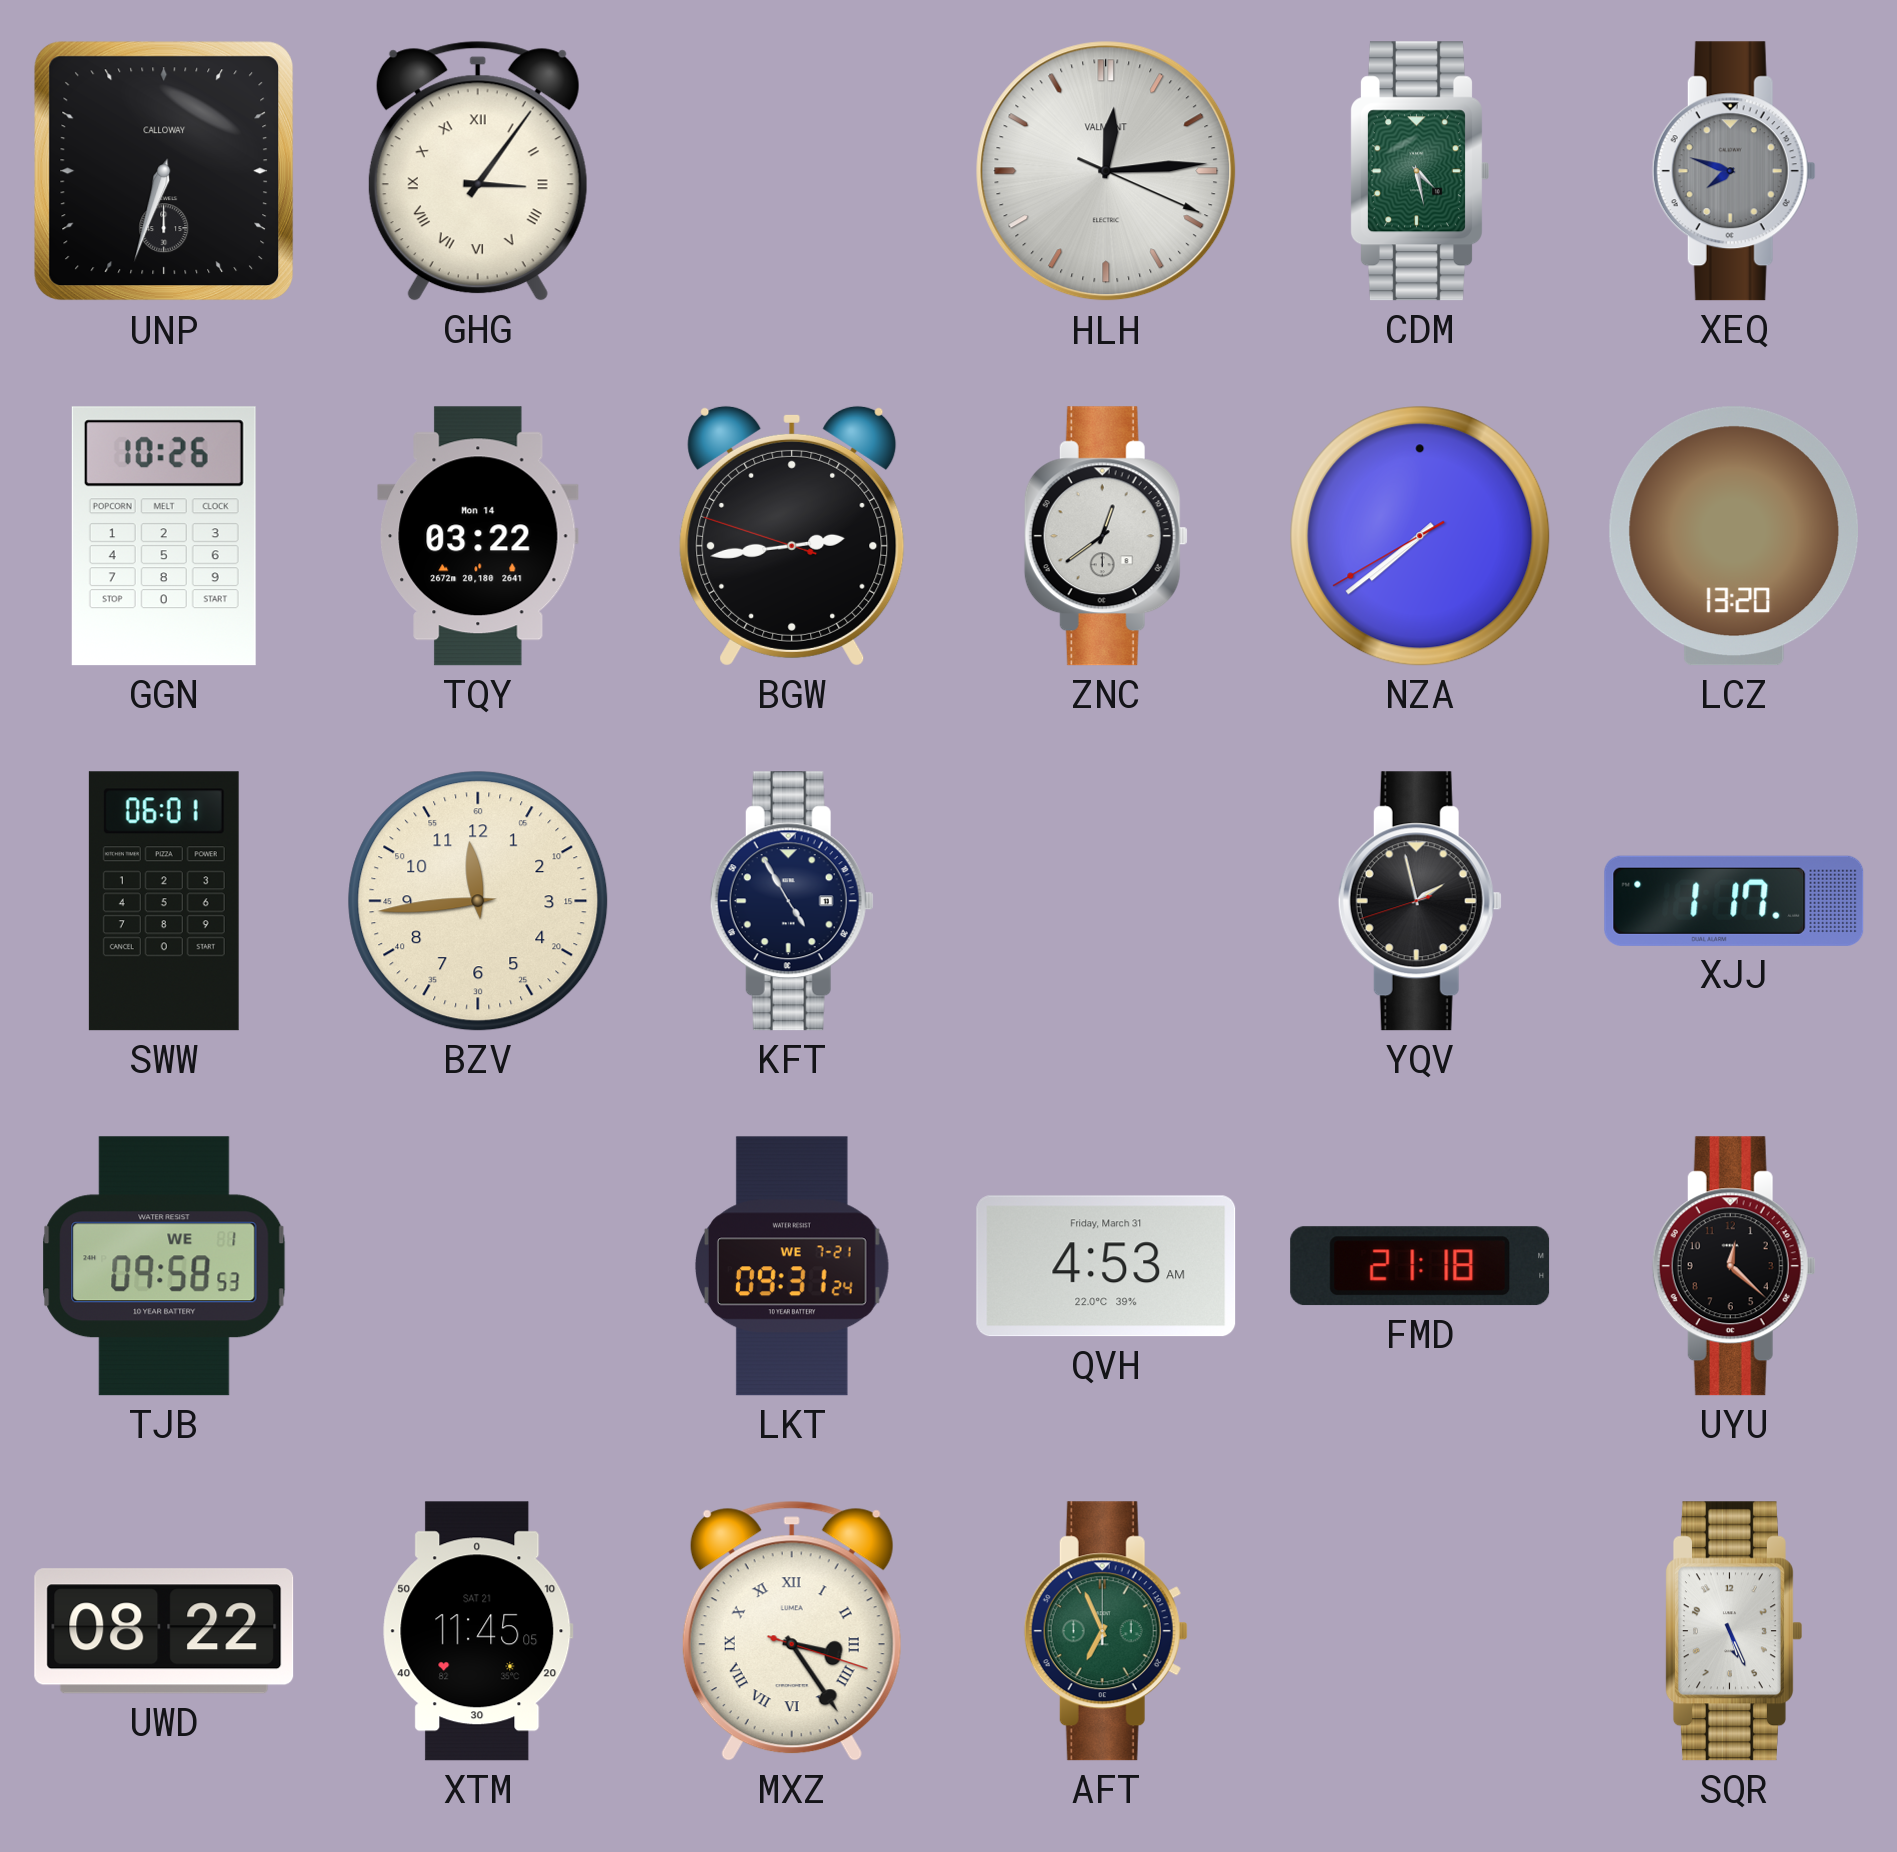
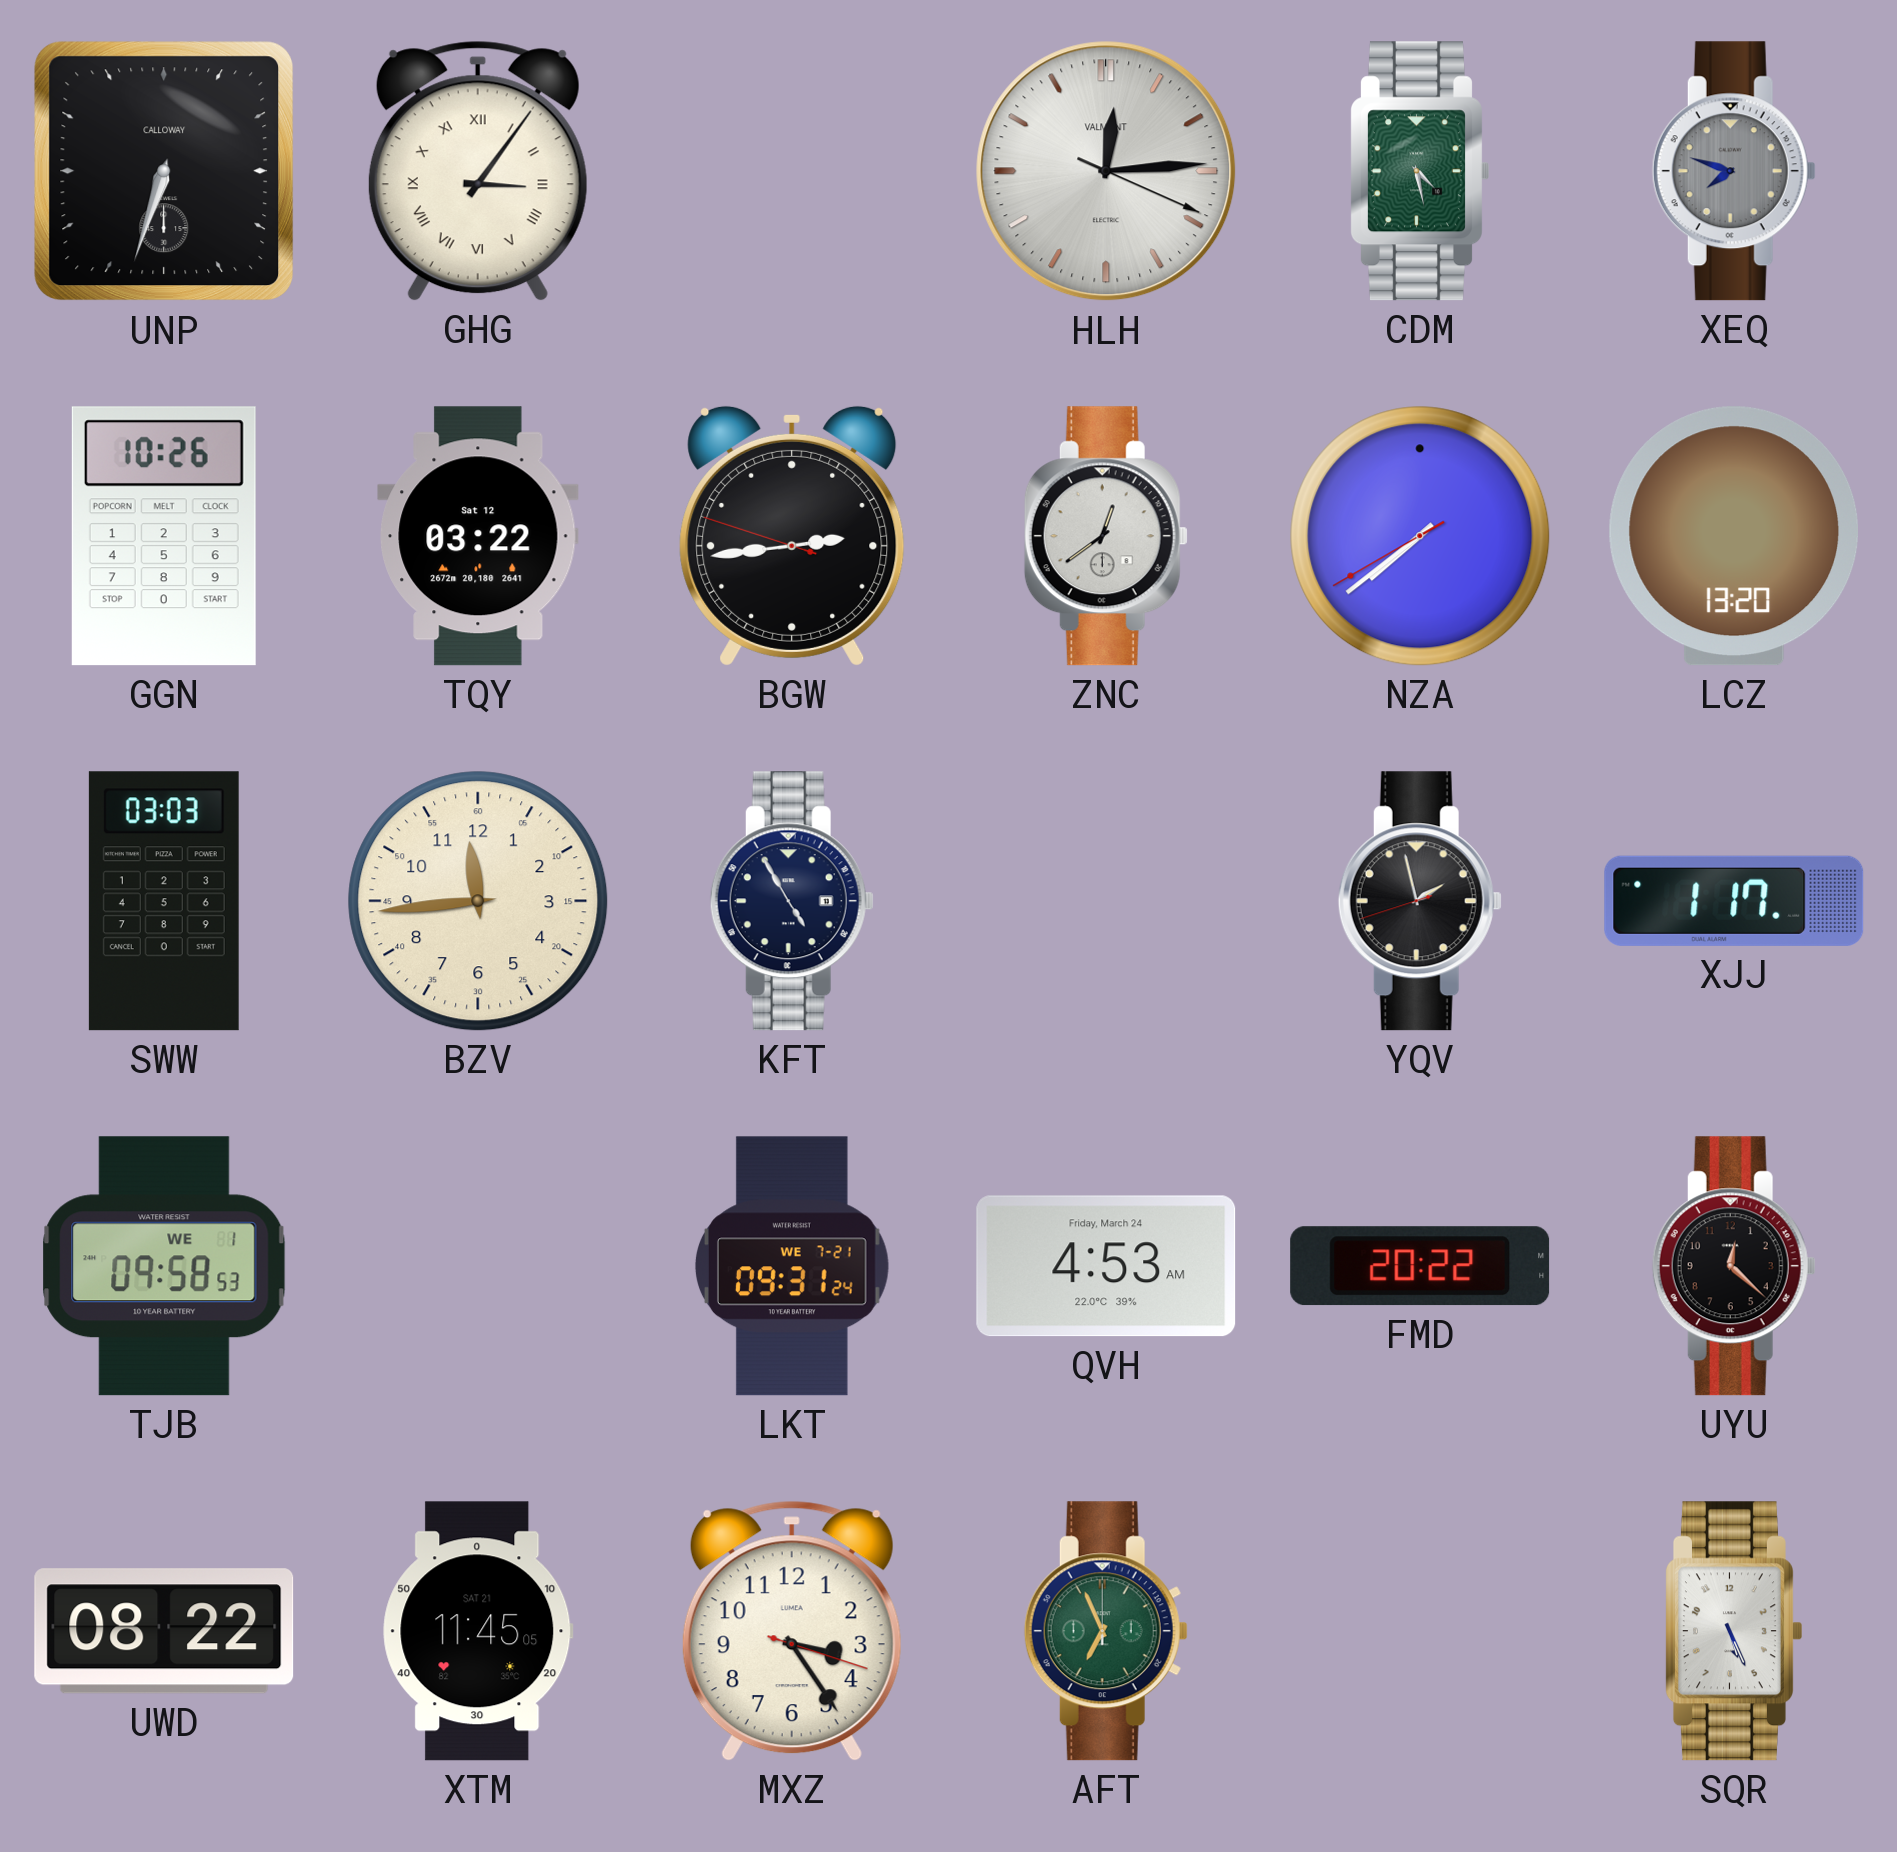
TQY date: Mon 14 -> Sat 12 (478, 536)
SWW: 06:01 -> 03:03 (164, 901)
QVH date: Friday, March 31 -> Friday, March 24 (1106, 1266)
FMD: 21:18 -> 20:22 (1420, 1266)
MXZ numerals: Roman -> Arabic (792, 1631)
